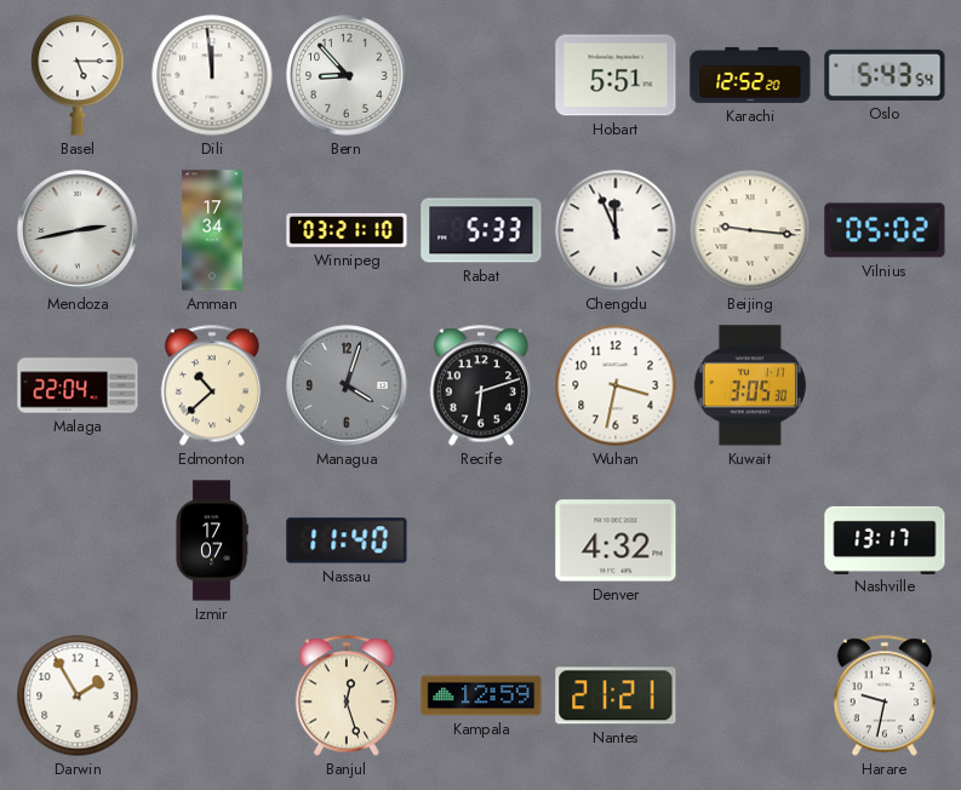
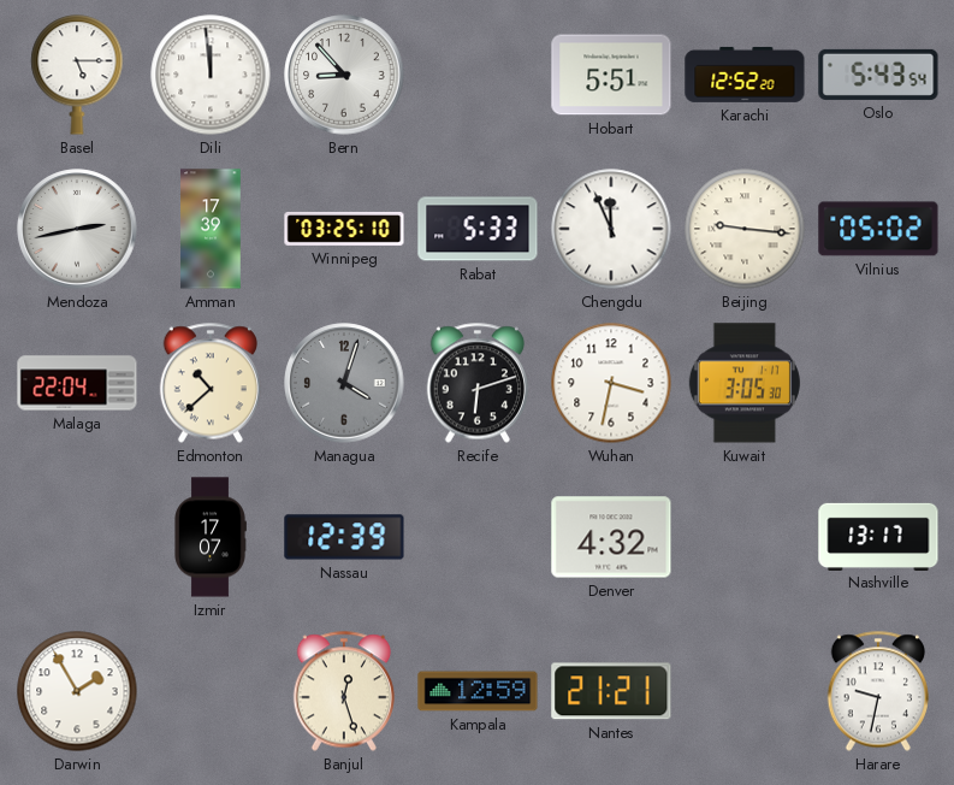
Amman: 17:34 -> 17:39 (211, 229)
Winnipeg: 03:21 -> 03:25 (344, 229)
Nassau: 11:40 -> 12:39 (344, 537)
